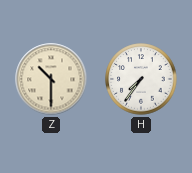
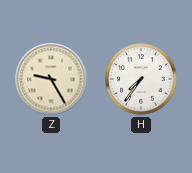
Z: 10:30 -> 9:25 (51, 79)
